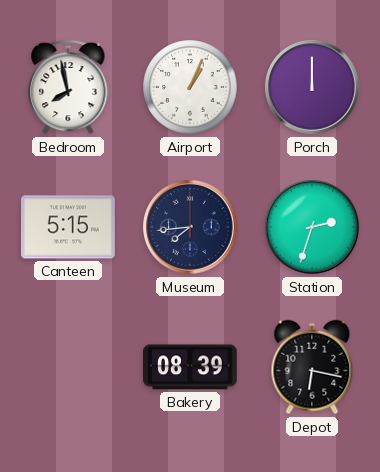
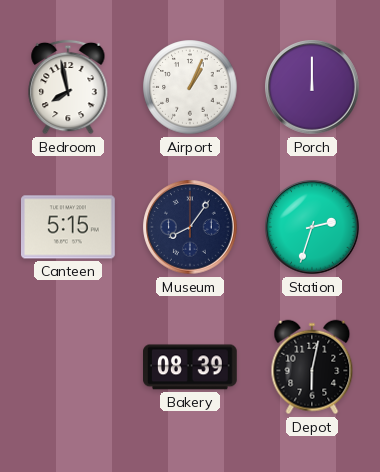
Museum: 7:44 -> 8:06 (190, 227)
Depot: 6:17 -> 6:02 (312, 367)
